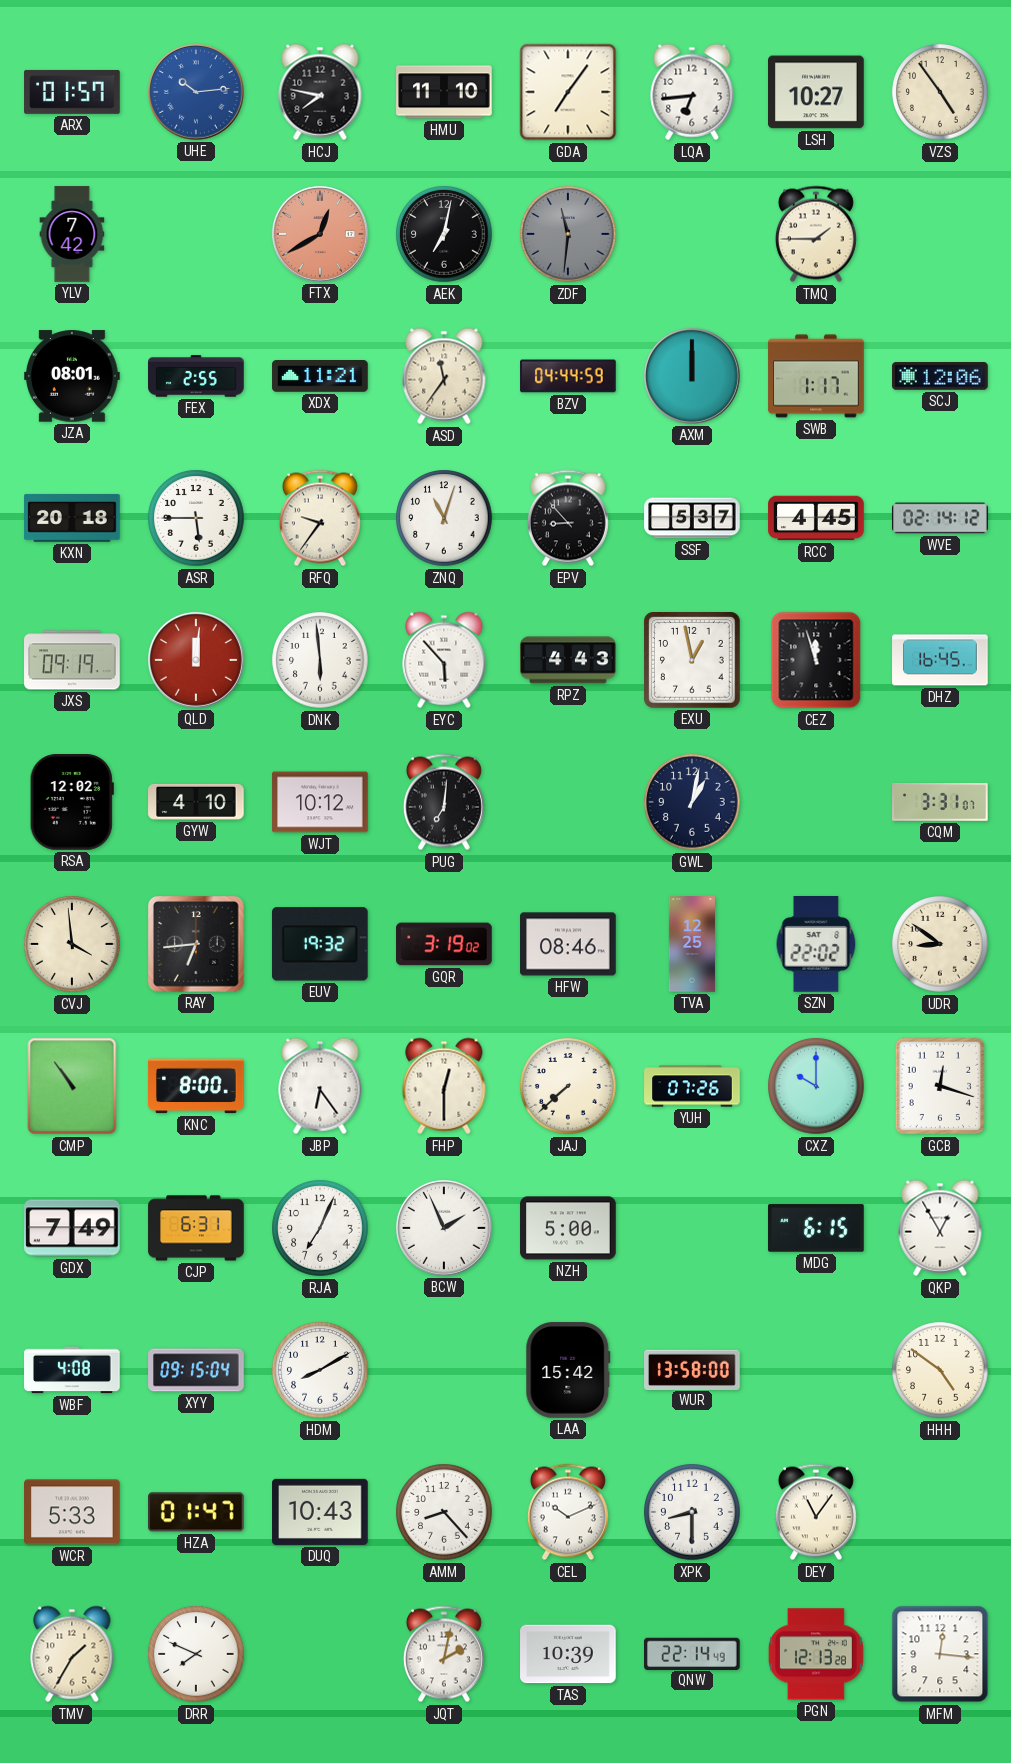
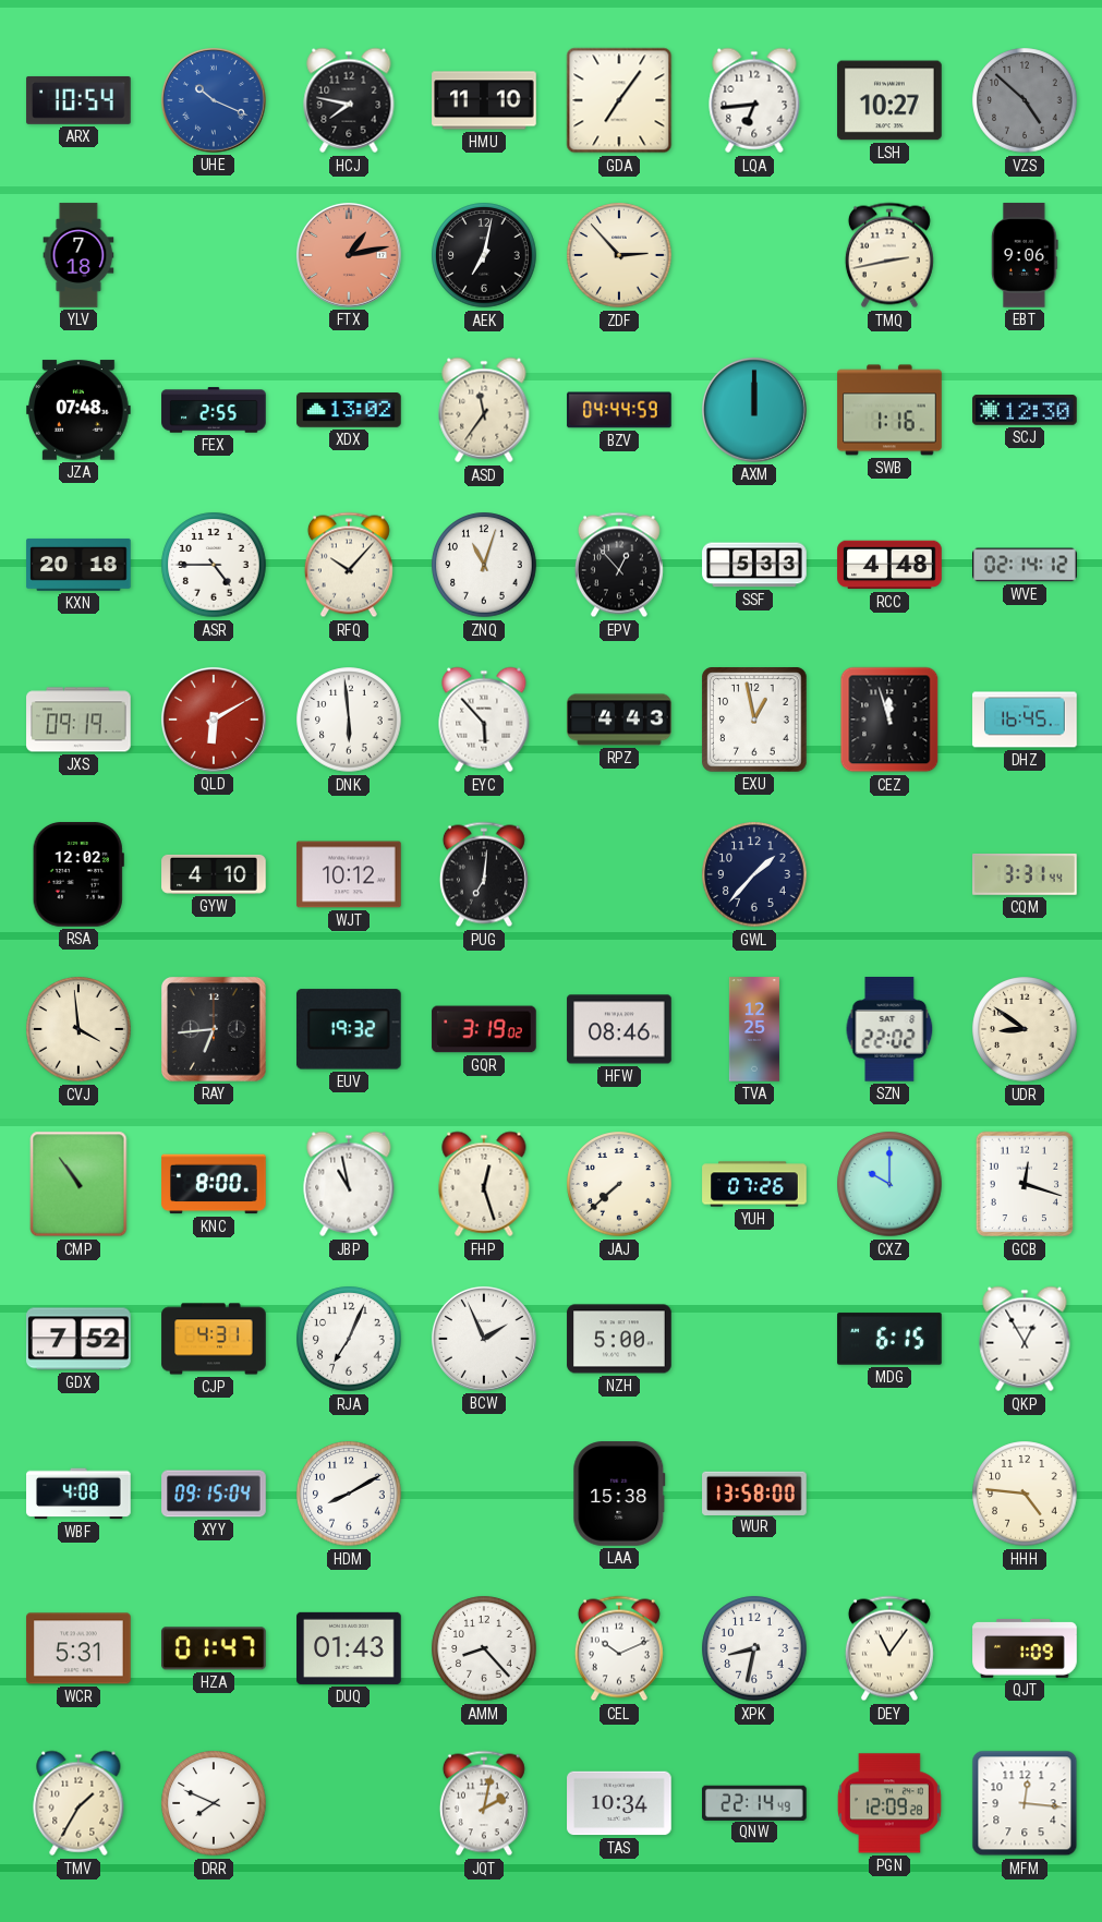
ARX: 01:57 -> 10:54 (78, 100)
UHE: 10:14 -> 10:19 (214, 100)
VZS: 4:54 -> 4:52 (1025, 100)
VZS dial: cream -> grey (1025, 100)
YLV: 7:42 -> 7:18 (78, 255)
FTX: 12:40 -> 1:13 (349, 255)
ZDF: 11:31 -> 2:53 (619, 255)
ZDF dial: grey -> cream (619, 255)
TMQ: 1:45 -> 2:43 (889, 255)
EBT: none -> 9:06 (1025, 255)
JZA: 08:01 -> 07:48 (78, 410)
XDX: 11:21 -> 13:02 (349, 410)
SWB: 1:17 -> 1:16 (889, 410)
SCJ: 12:06 -> 12:30 (1025, 410)
ASR: 5:45 -> 4:45 (214, 565)
RFQ: 9:36 -> 10:07 (349, 565)
EPV: 8:53 -> 12:53 (619, 565)
SSF: 5:37 -> 5:33 (754, 565)
RCC: 4:45 -> 4:48 (889, 565)
QLD: 12:01 -> 6:10 (214, 720)
GWL: 1:02 -> 1:37 (754, 874)
CQM: 3:31:07 -> 3:31:44 (1025, 874)
JBP: 6:24 -> 10:58 (349, 1184)
FHP: 12:30 -> 12:27 (484, 1184)
GDX: 7:49 -> 7:52 (78, 1339)
CJP: 6:31 -> 4:31 (214, 1339)
LAA: 15:42 -> 15:38 (619, 1494)
HHH: 4:51 -> 4:46 (1025, 1494)
WCR: 5:33 -> 5:31 (78, 1648)
DUQ: 10:43 -> 01:43 (349, 1648)
XPK: 8:30 -> 8:32 (754, 1648)
QJT: none -> 1:09 (1025, 1648)
TAS: 10:39 -> 10:34 (619, 1803)
PGN: 12:13 -> 12:09 (889, 1803)
